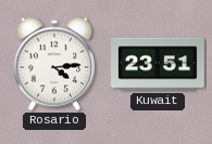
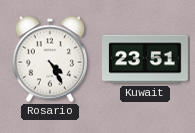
Rosario: 4:14 -> 4:25 (50, 59)
